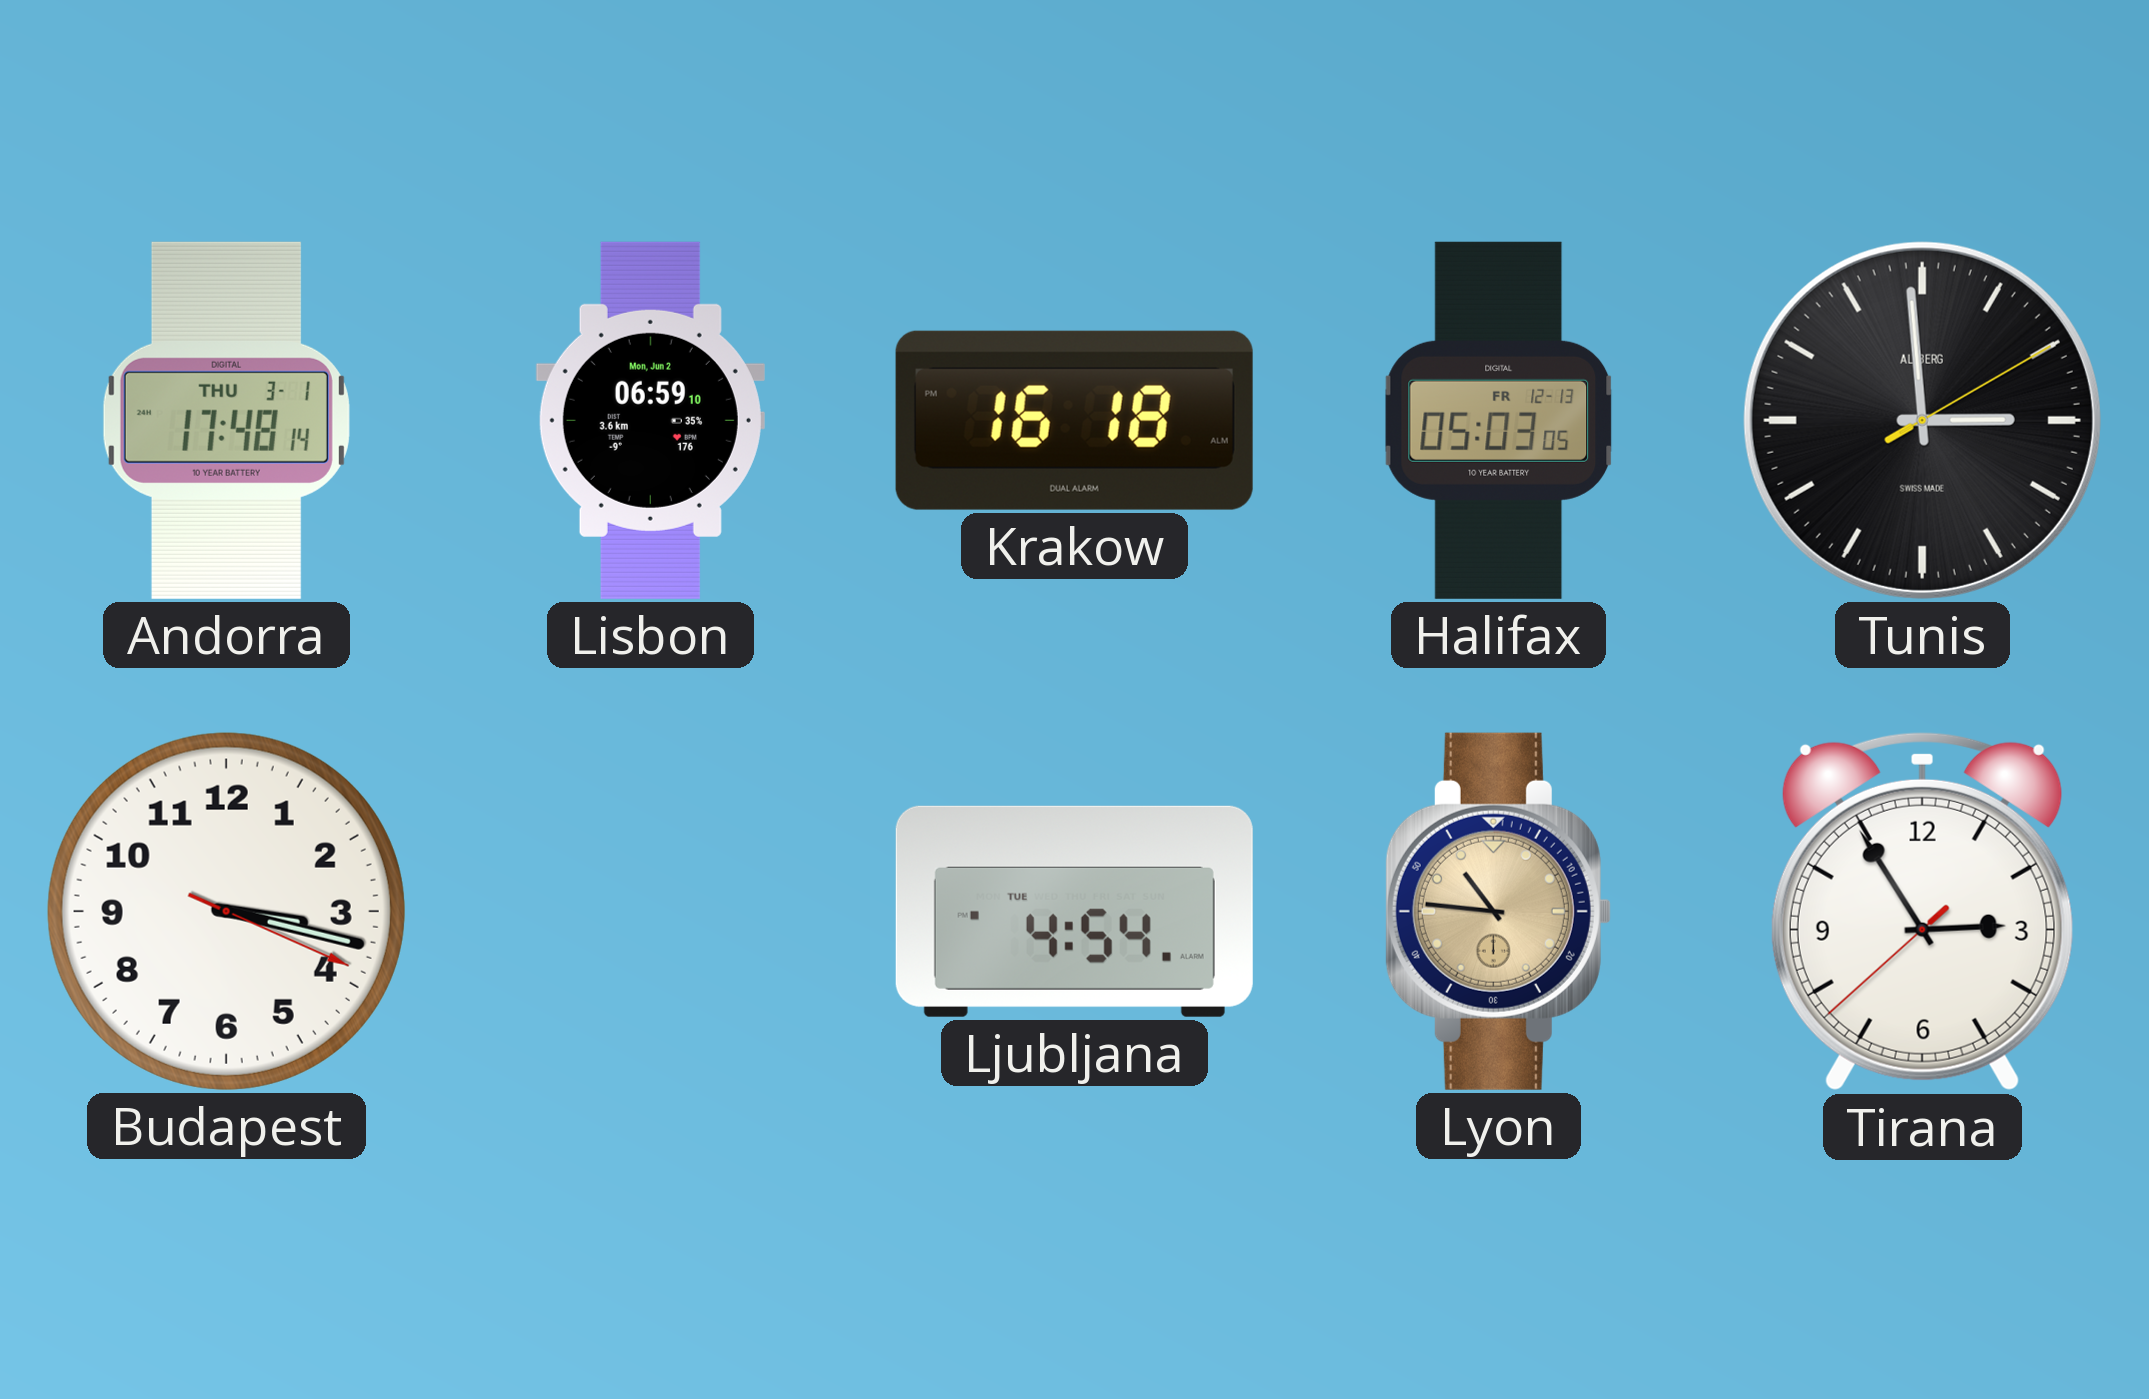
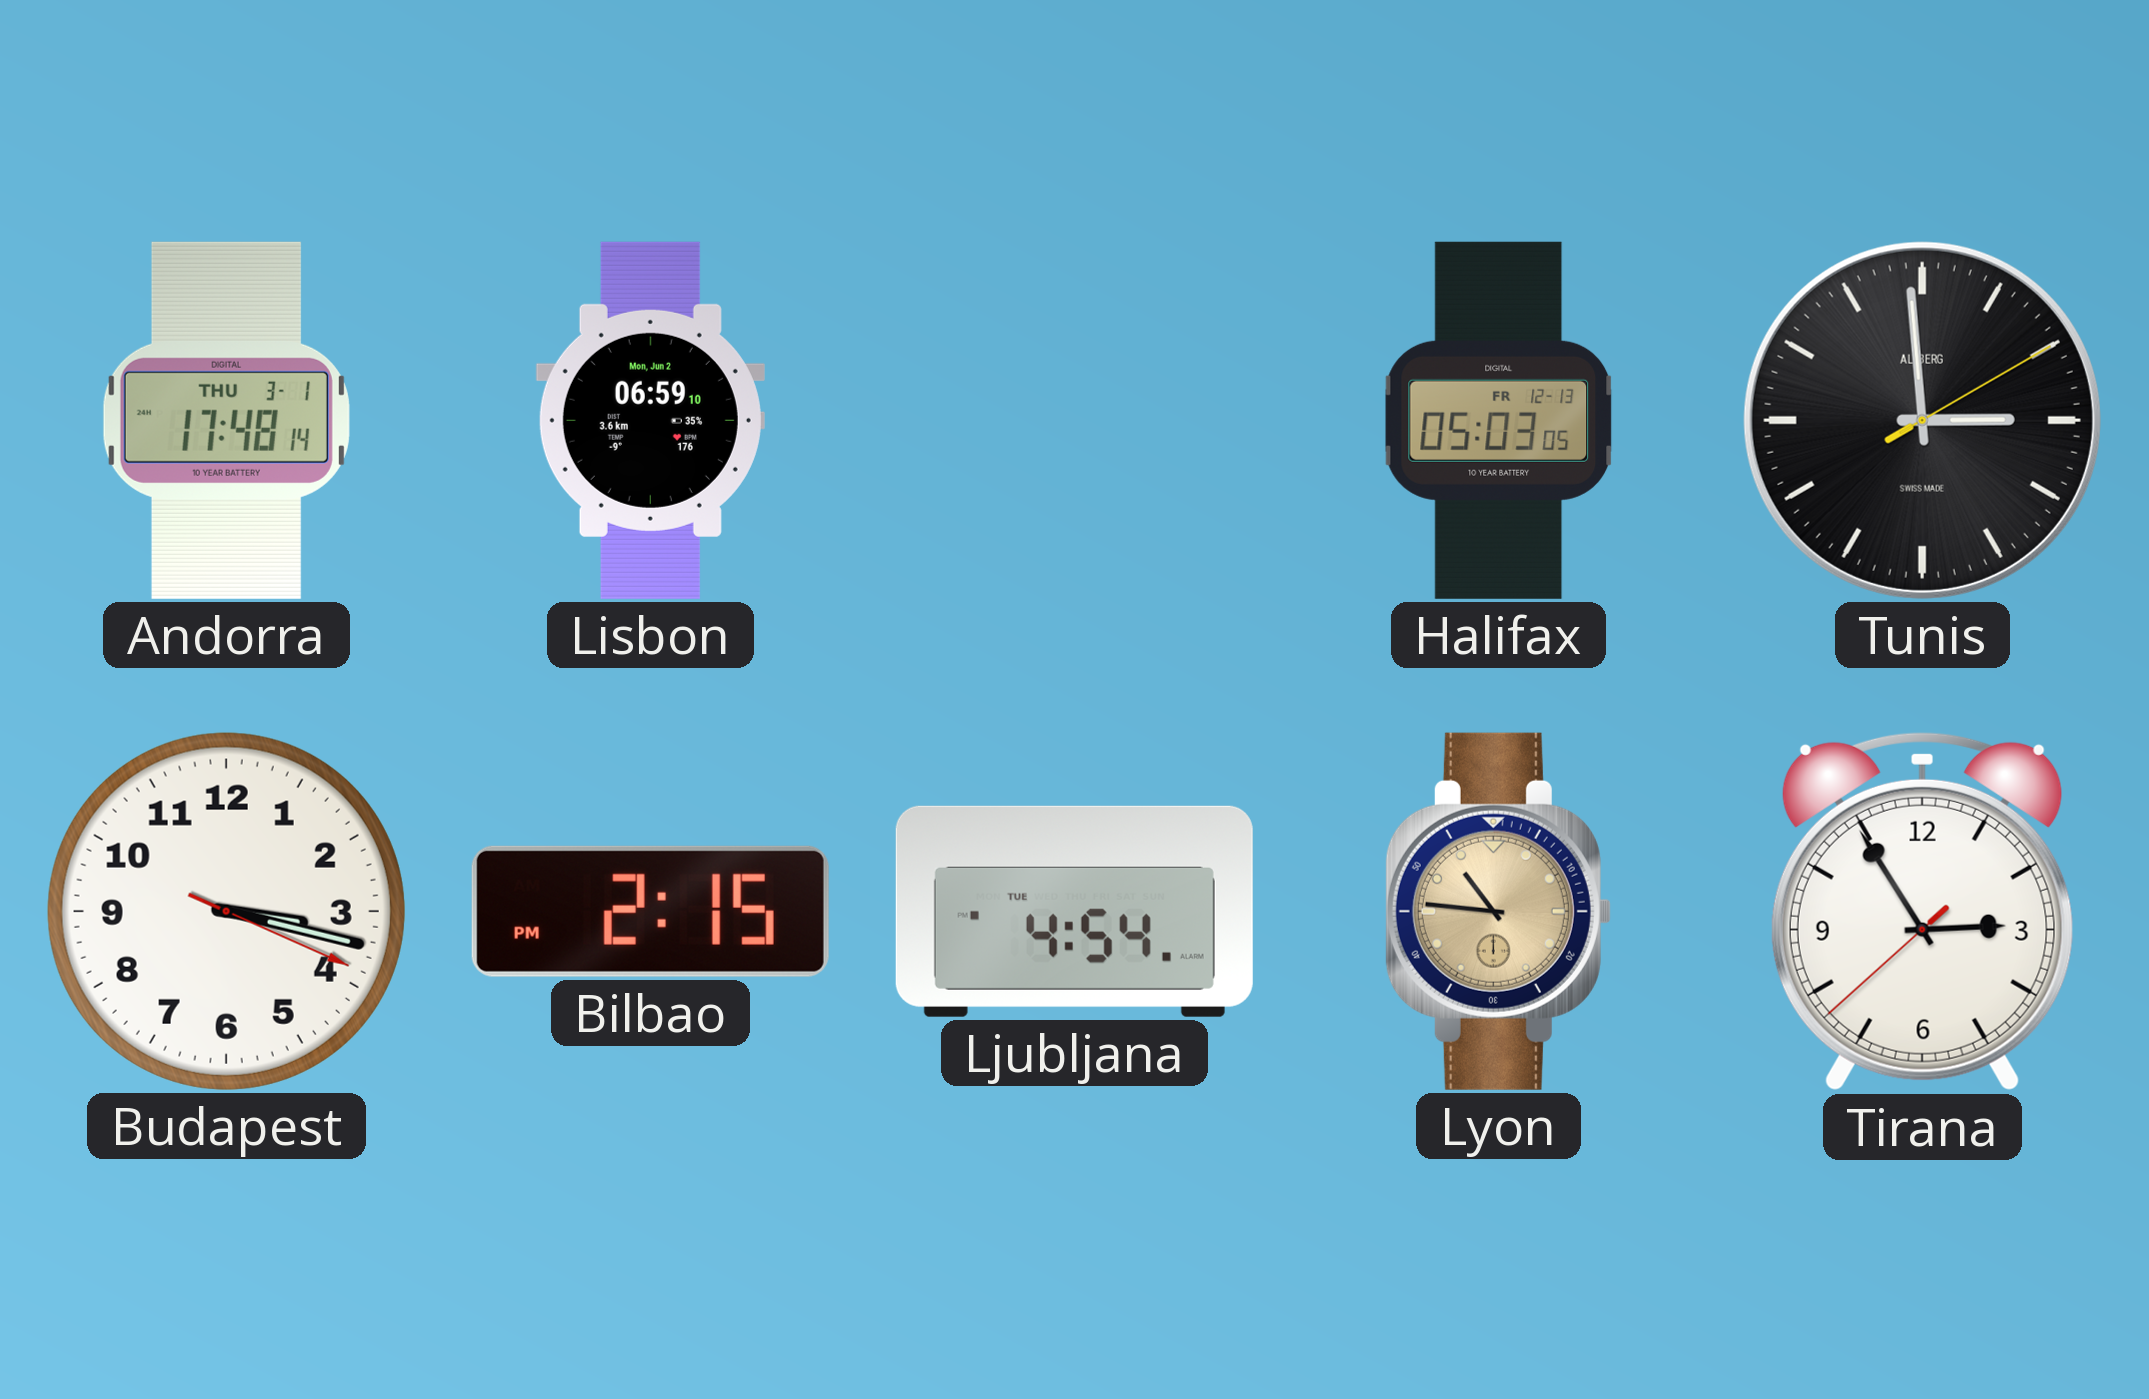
Krakow: 16:18 -> none (1074, 420)
Bilbao: none -> 2:15 (650, 911)
